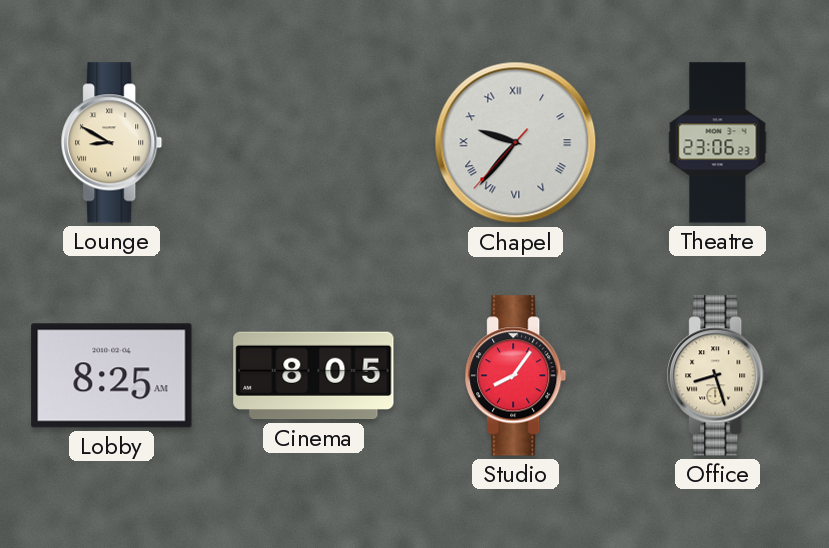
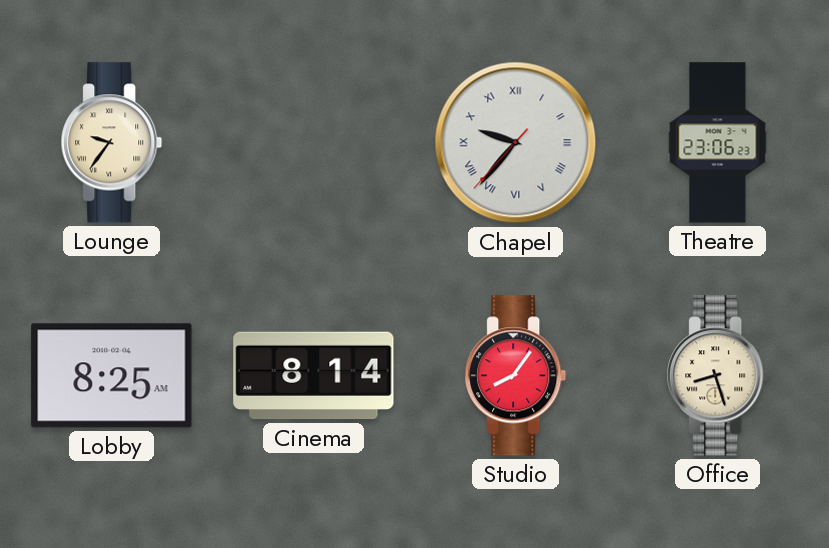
Lounge: 8:50 -> 9:36 (112, 143)
Cinema: 8:05 -> 8:14 (314, 376)
